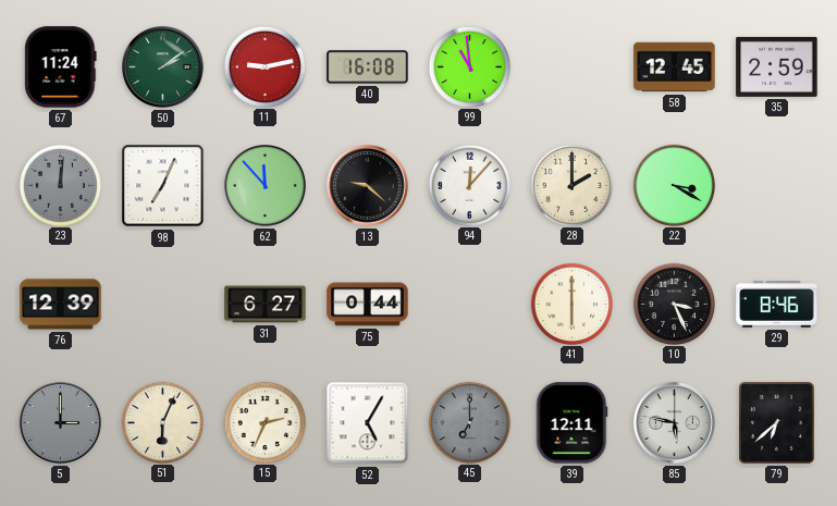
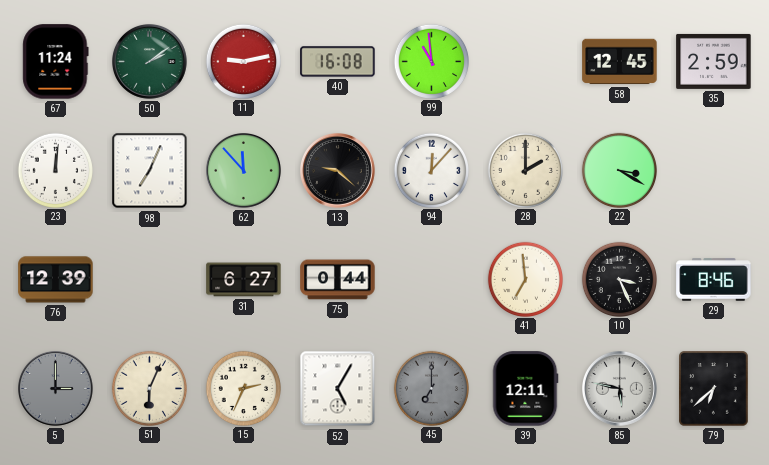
23 dial: grey -> white (55, 170)
41: 6:00 -> 6:59 (525, 279)
